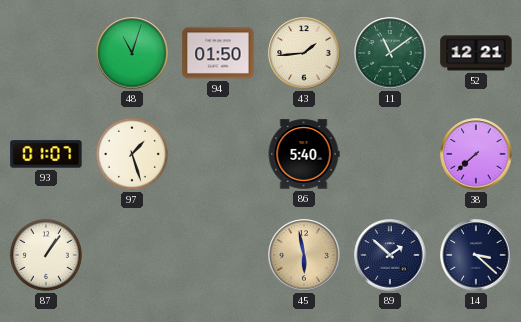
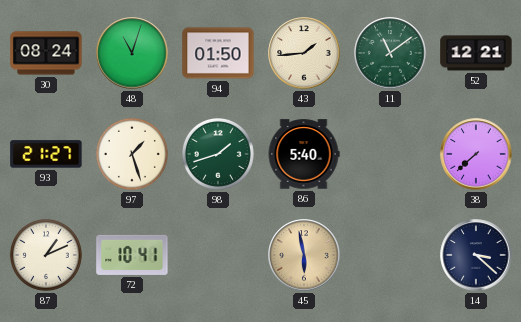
30: none -> 08:24 (46, 53)
93: 01:07 -> 21:27 (46, 154)
98: none -> 1:42 (218, 154)
87: 1:06 -> 1:11 (46, 255)
72: none -> 10:41 (132, 255)
89: 1:52 -> none (390, 255)
